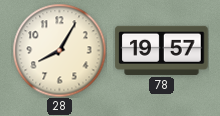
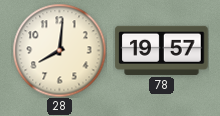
28: 8:05 -> 8:01 (59, 50)
